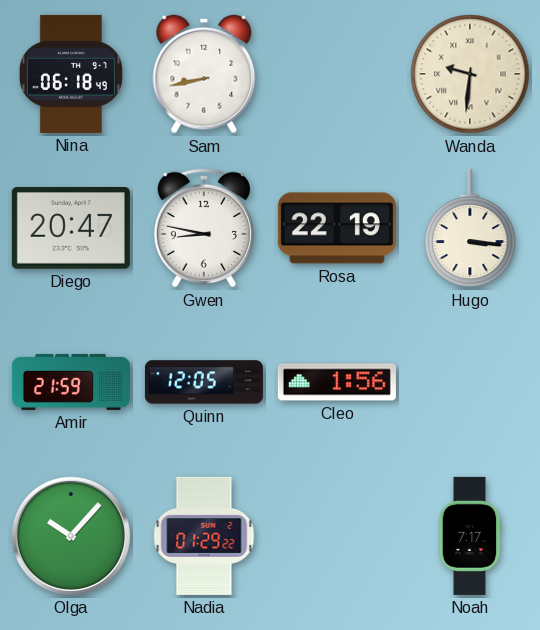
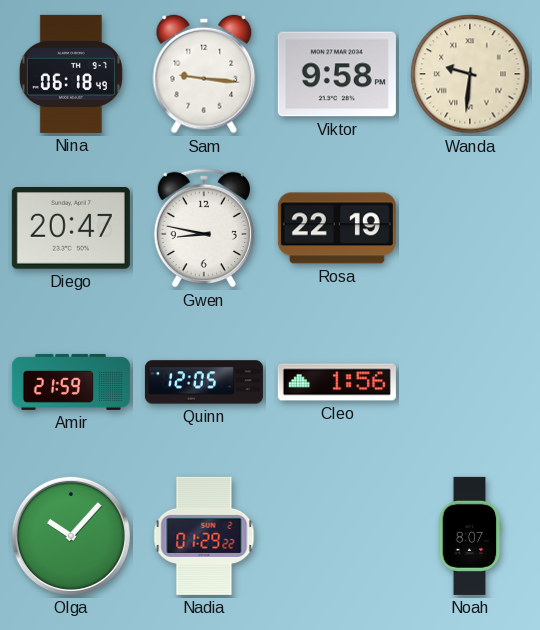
Sam: 8:43 -> 9:16 (204, 74)
Viktor: none -> 9:58 (337, 74)
Hugo: 3:16 -> none (470, 228)
Noah: 7:17 -> 8:07 (470, 536)
